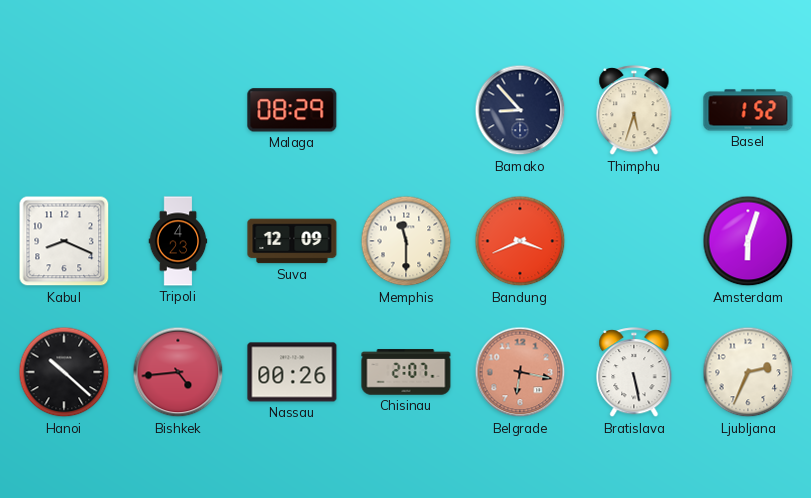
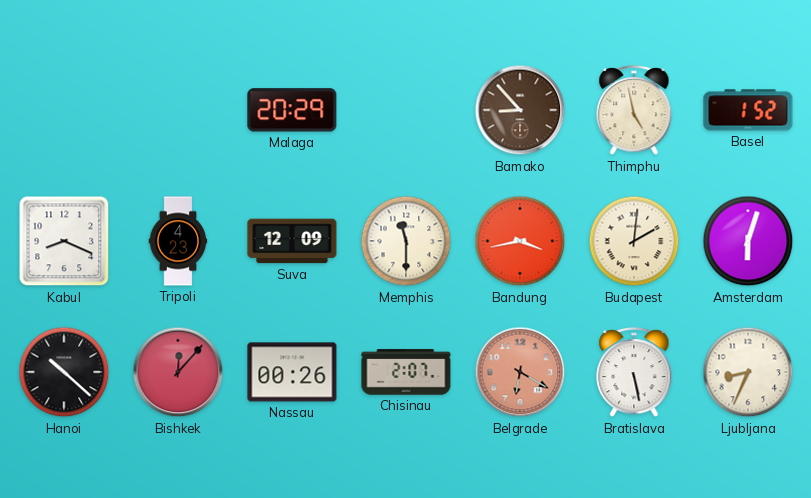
Malaga: 08:29 -> 20:29 (292, 110)
Bamako dial: navy -> brown (520, 110)
Thimphu: 5:33 -> 4:58 (634, 111)
Bandung: 3:41 -> 3:43 (520, 241)
Budapest: none -> 2:01 (634, 241)
Bishkek: 4:44 -> 12:07 (178, 372)
Belgrade: 6:17 -> 6:20 (520, 372)
Ljubljana: 2:34 -> 8:34 (748, 372)
